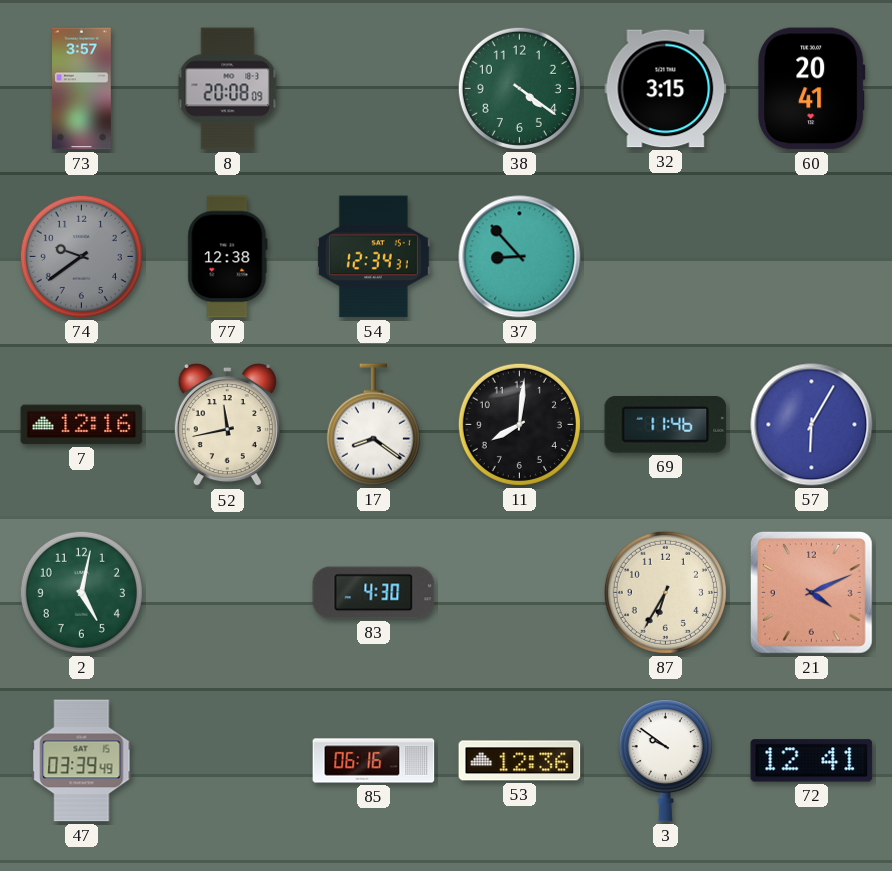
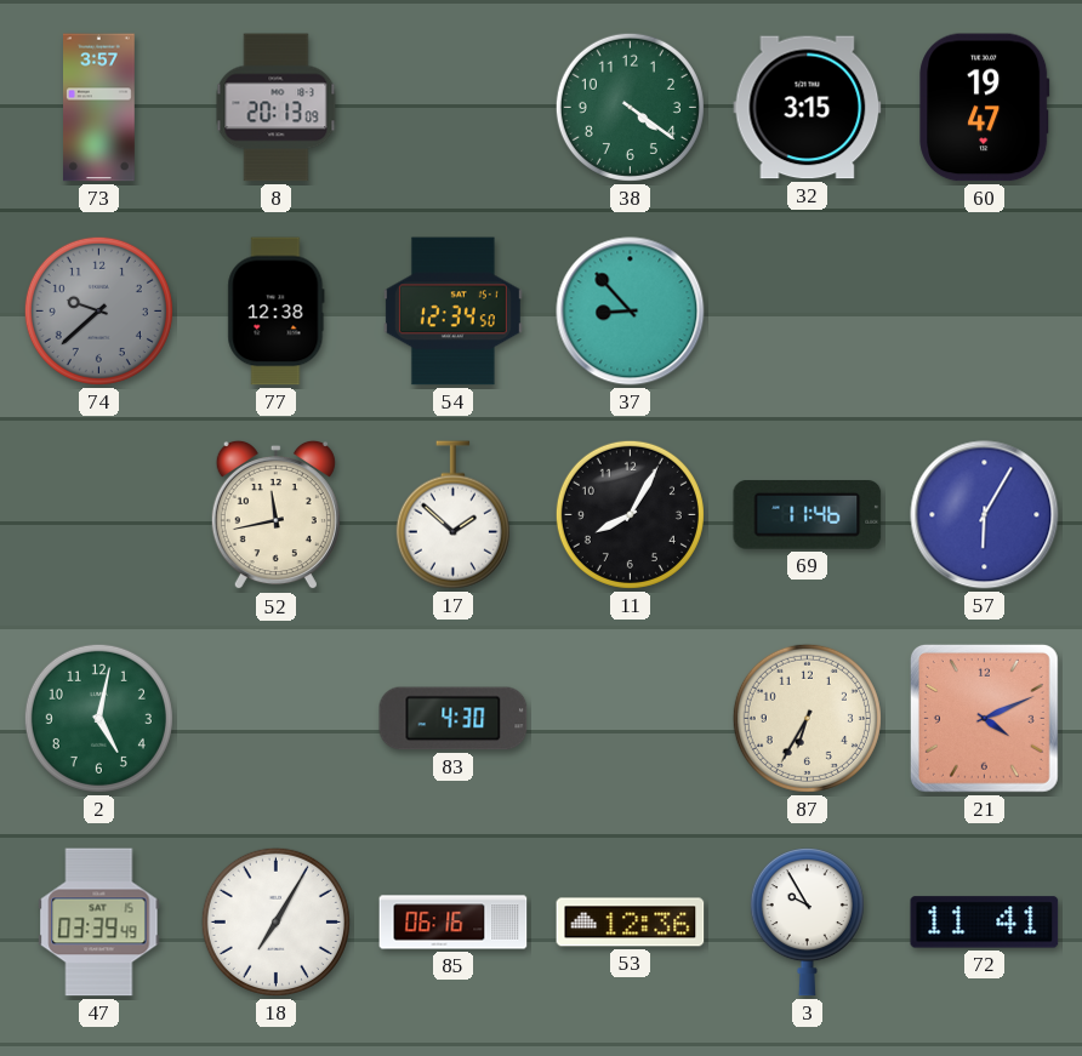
8: 20:08 -> 20:13 (277, 108)
60: 20:41 -> 19:47 (985, 108)
74: 9:39 -> 9:38 (98, 310)
54: 12:34:31 -> 12:34:50 (452, 312)
7: 12:16 -> none (82, 425)
17: 8:21 -> 1:52 (452, 515)
11: 8:01 -> 8:05 (630, 514)
18: none -> 7:05 (275, 921)
3: 9:51 -> 9:55 (807, 923)
72: 12:41 -> 11:41 (985, 923)
